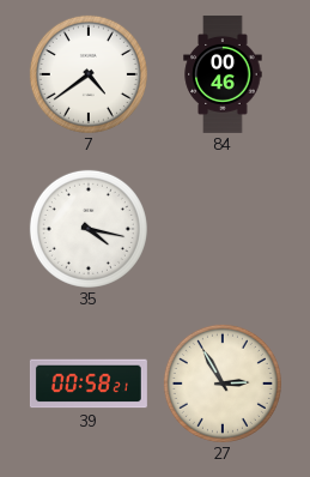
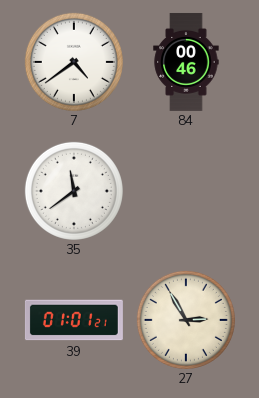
35: 4:17 -> 11:39 (74, 191)
39: 00:58 -> 01:01 (74, 320)
